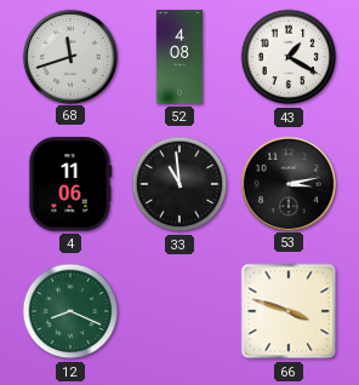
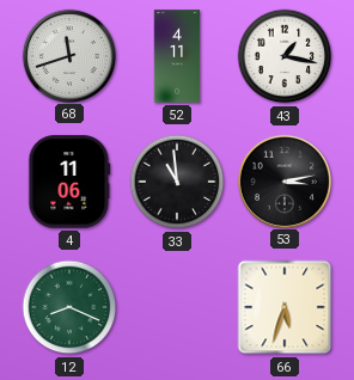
52: 4:08 -> 4:11 (177, 56)
43: 1:20 -> 1:17 (285, 56)
66: 3:48 -> 5:33 (285, 307)
